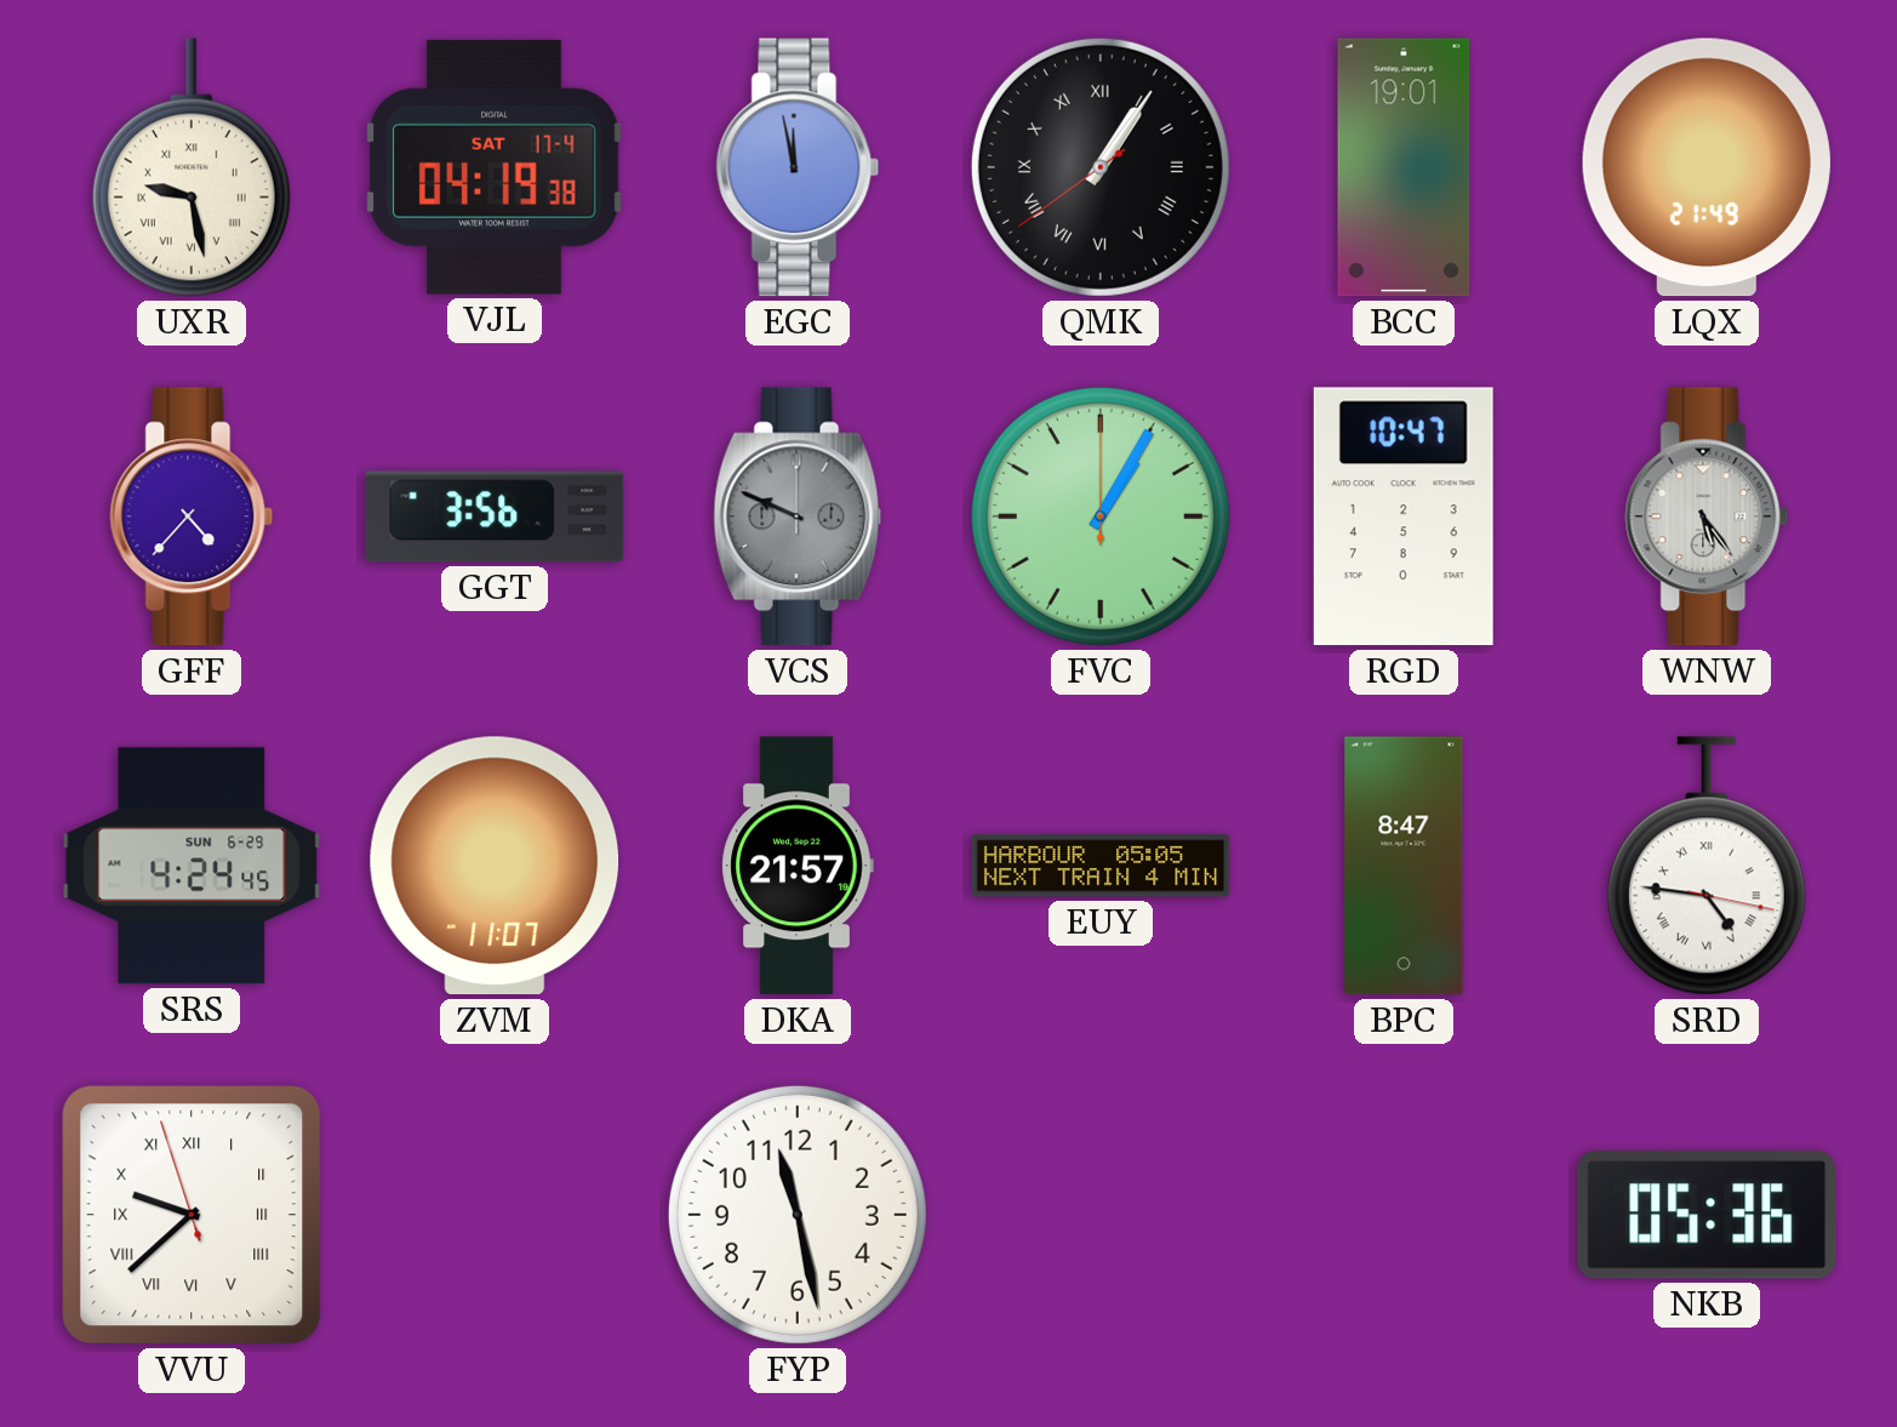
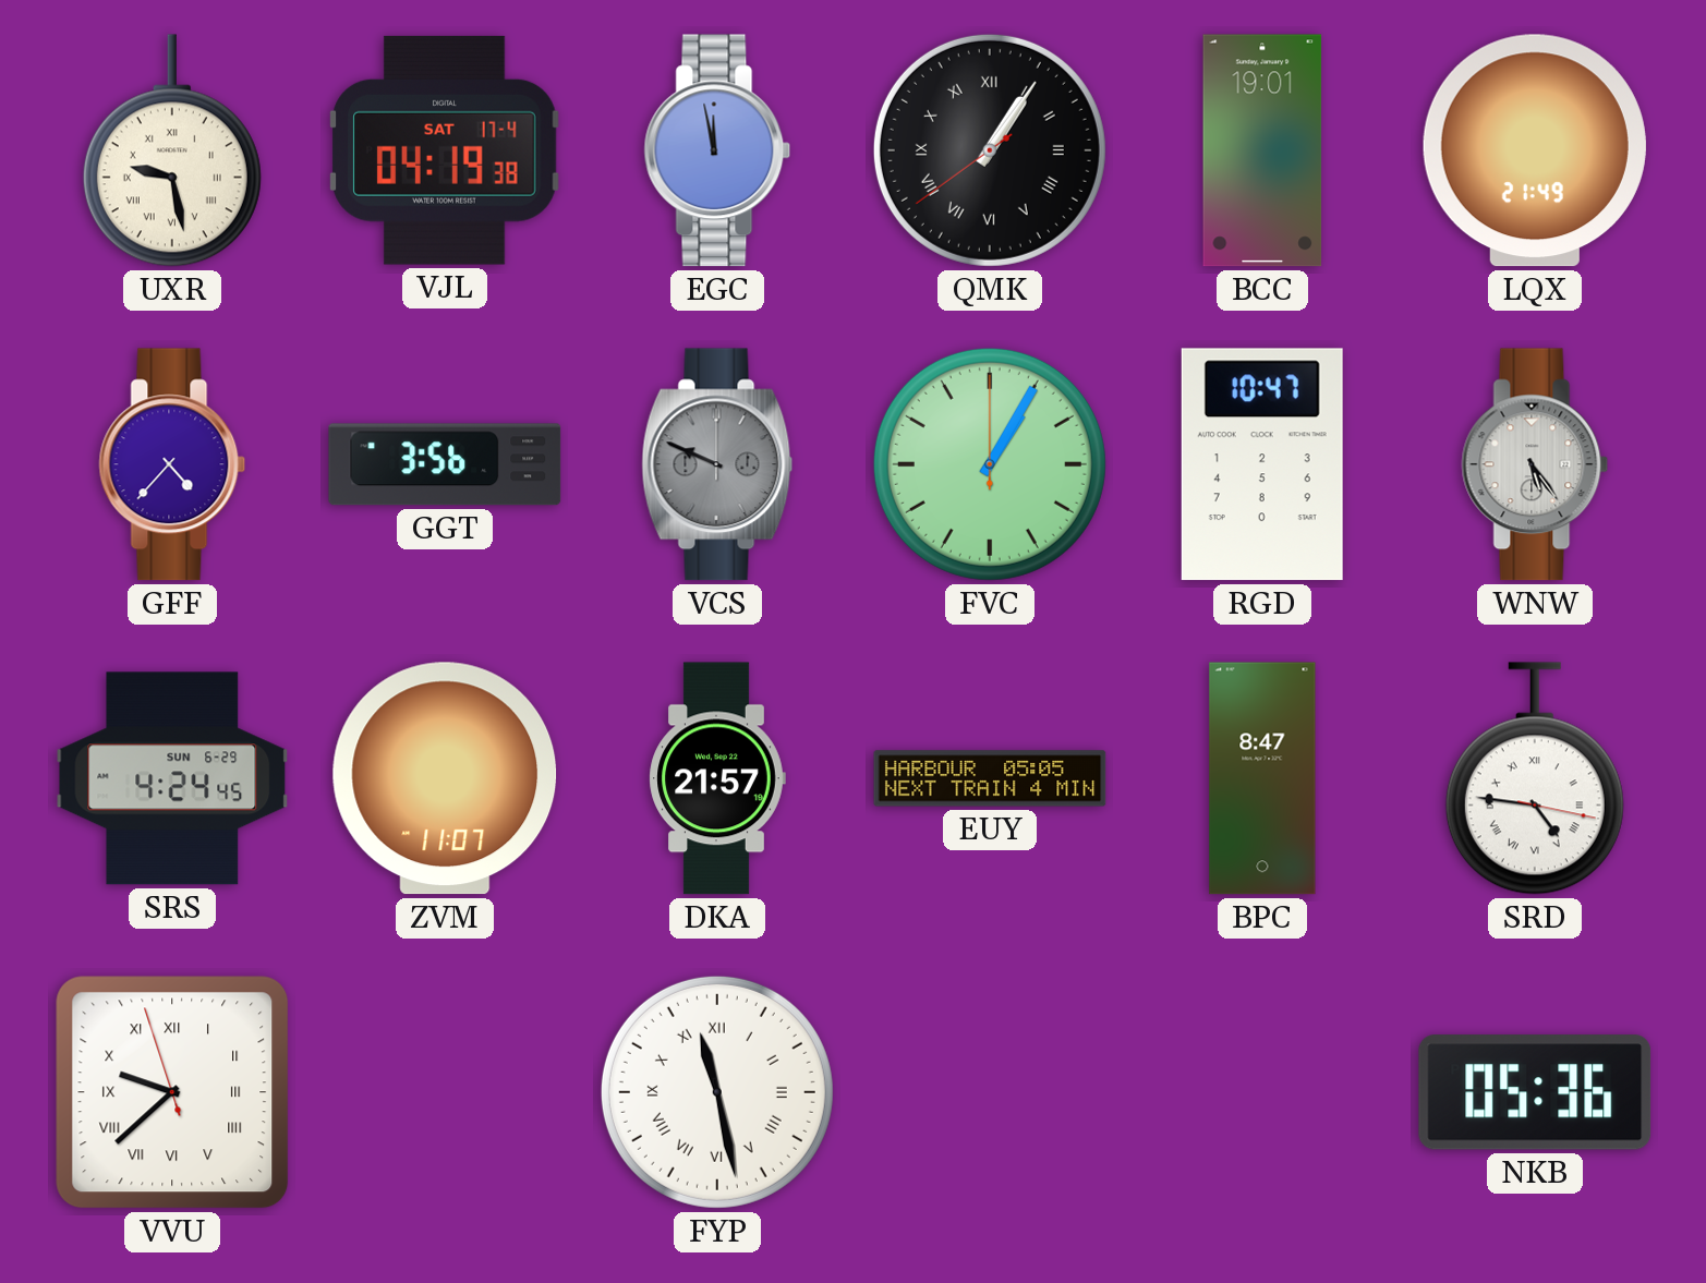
FYP numerals: Arabic -> Roman (717, 1092)
